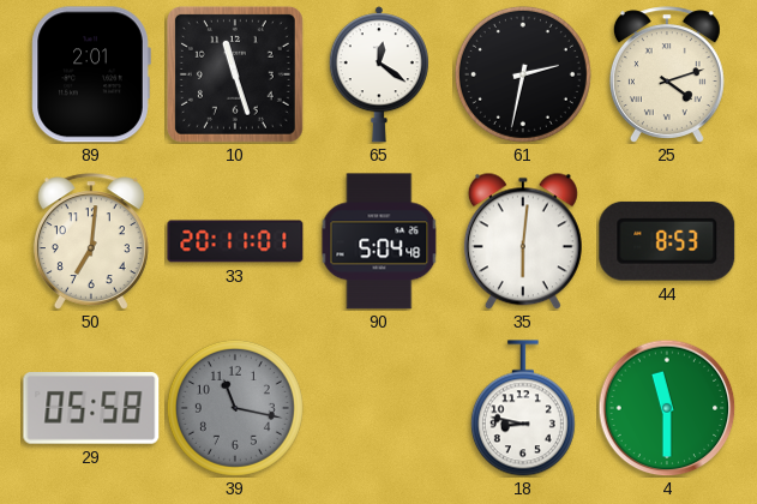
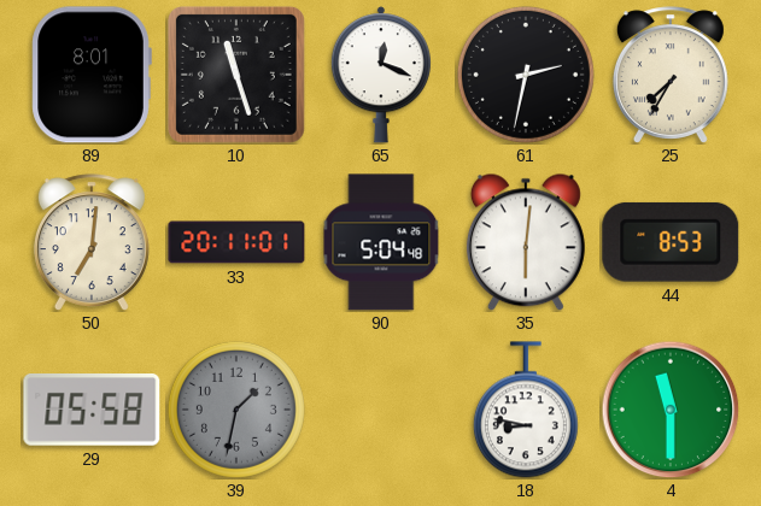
89: 2:01 -> 8:01 (92, 75)
65: 12:21 -> 12:19 (381, 75)
25: 4:12 -> 7:35 (671, 75)
39: 11:17 -> 1:32 (236, 410)
